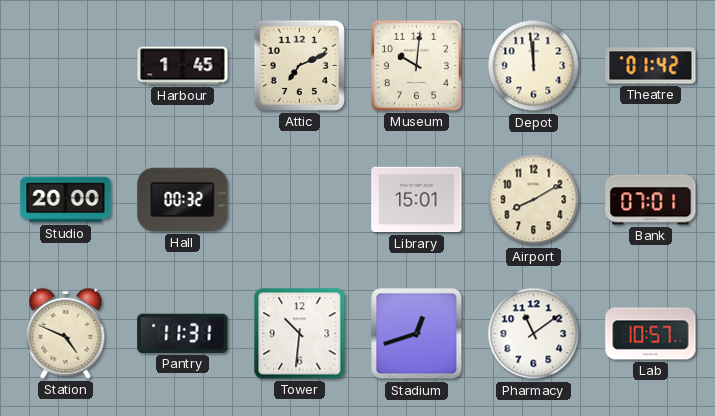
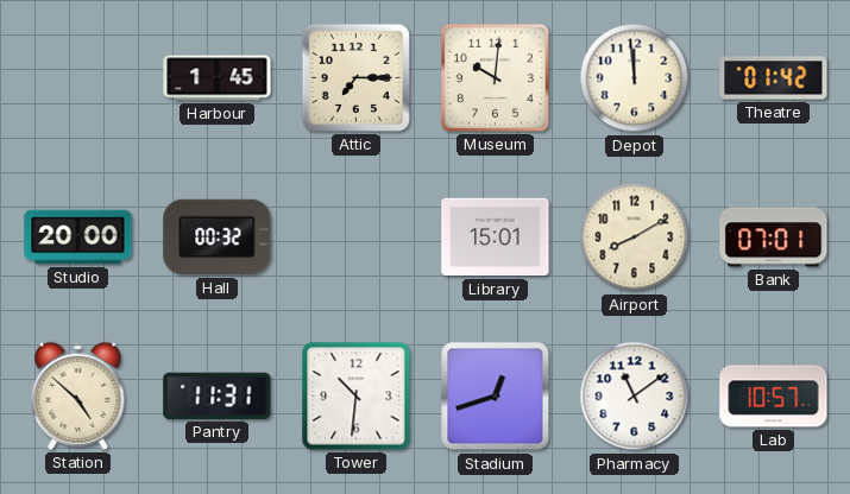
Attic: 7:11 -> 7:15 (355, 77)
Station: 4:49 -> 4:52 (78, 395)
